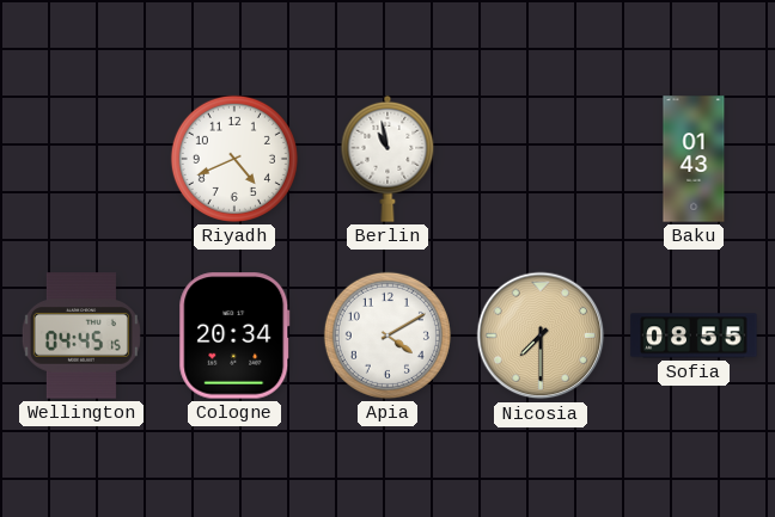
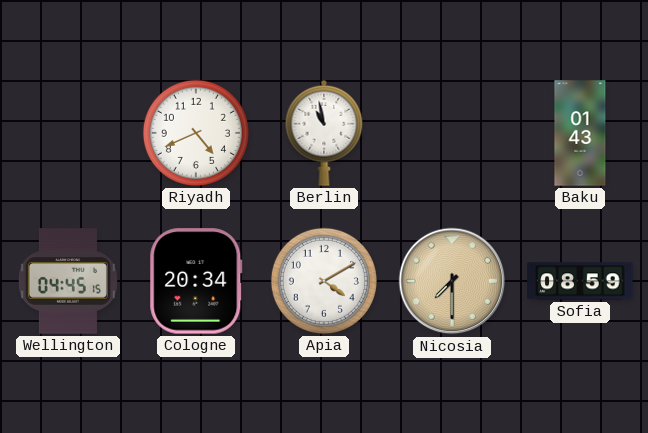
Sofia: 08:55 -> 08:59 (580, 281)
